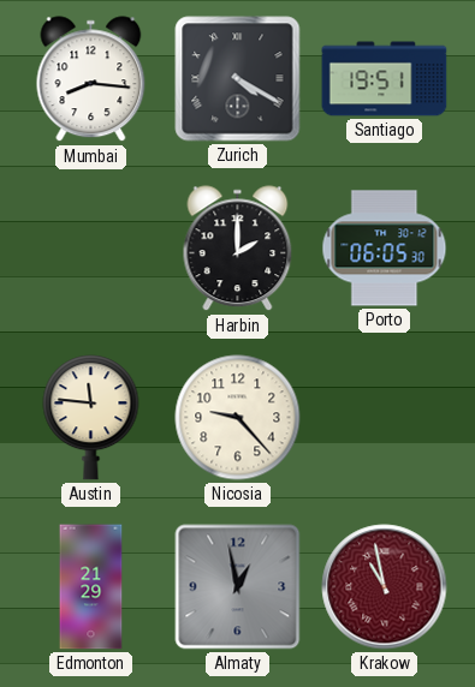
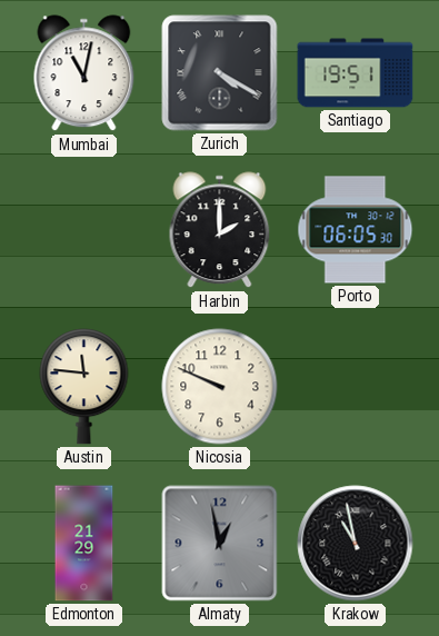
Mumbai: 8:16 -> 11:02 (84, 73)
Nicosia: 9:23 -> 9:49 (220, 387)
Krakow dial: burgundy -> black (356, 544)
